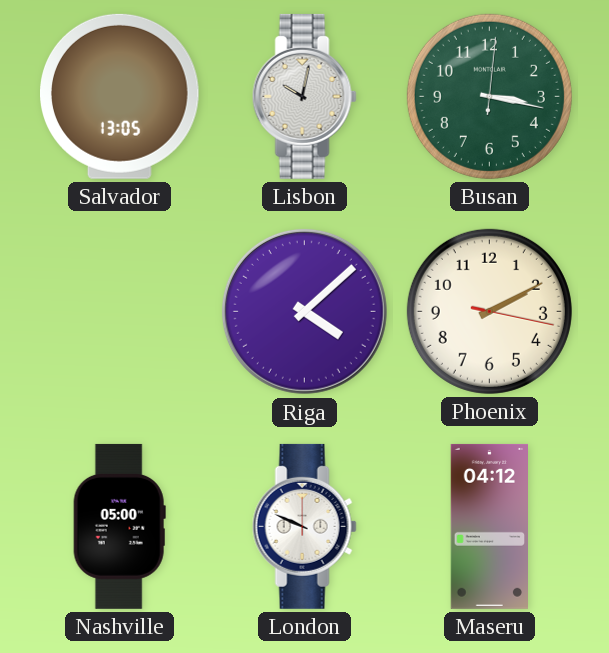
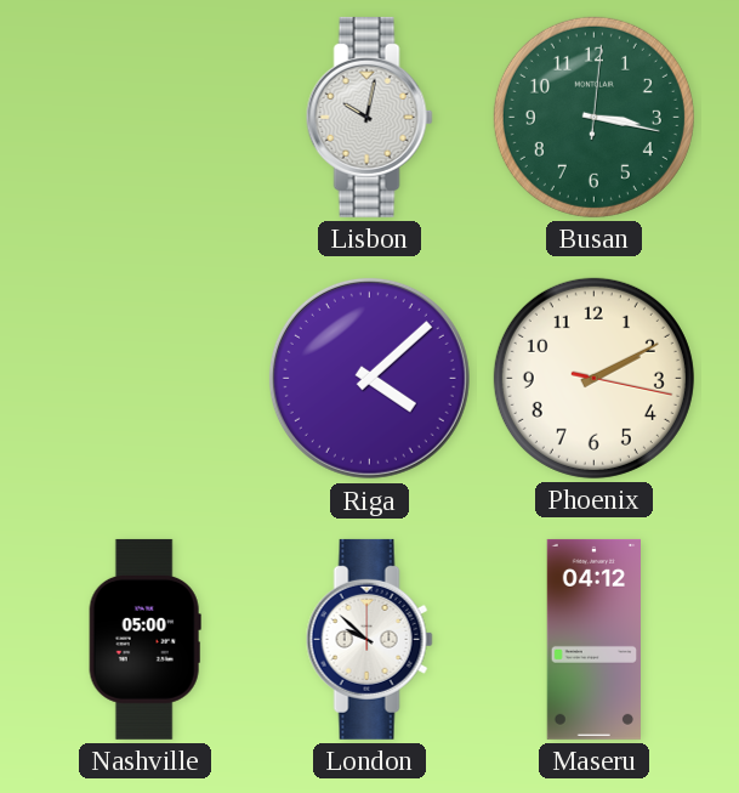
Salvador: 13:05 -> none (120, 96)
London: 9:49 -> 9:52 (369, 639)
